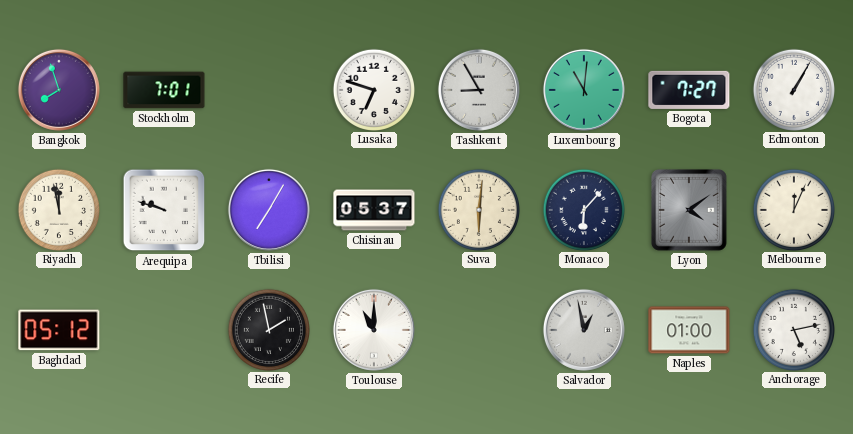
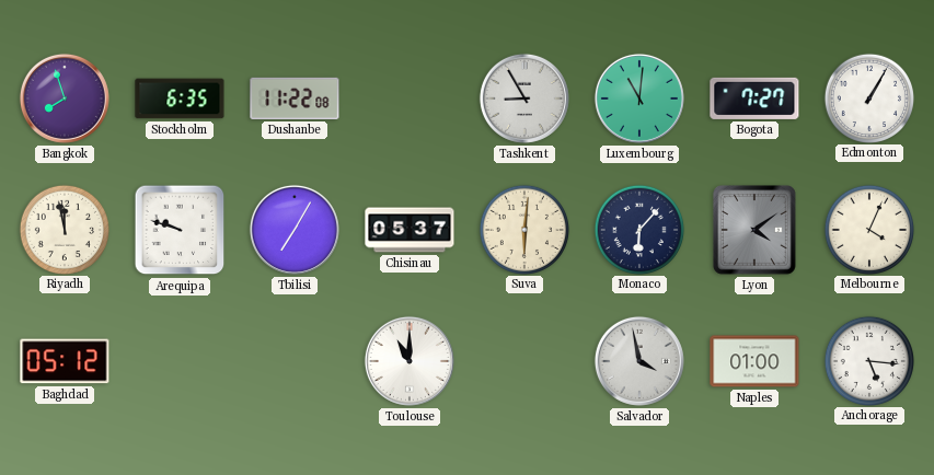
Stockholm: 7:01 -> 6:35 (180, 99)
Dushanbe: none -> 11:22 (295, 99)
Lusaka: 6:48 -> none (373, 89)
Melbourne: 12:04 -> 4:04 (868, 229)
Recife: 1:58 -> none (268, 329)
Salvador: 12:58 -> 3:58 (639, 361)
Anchorage: 5:13 -> 5:16 (868, 360)
